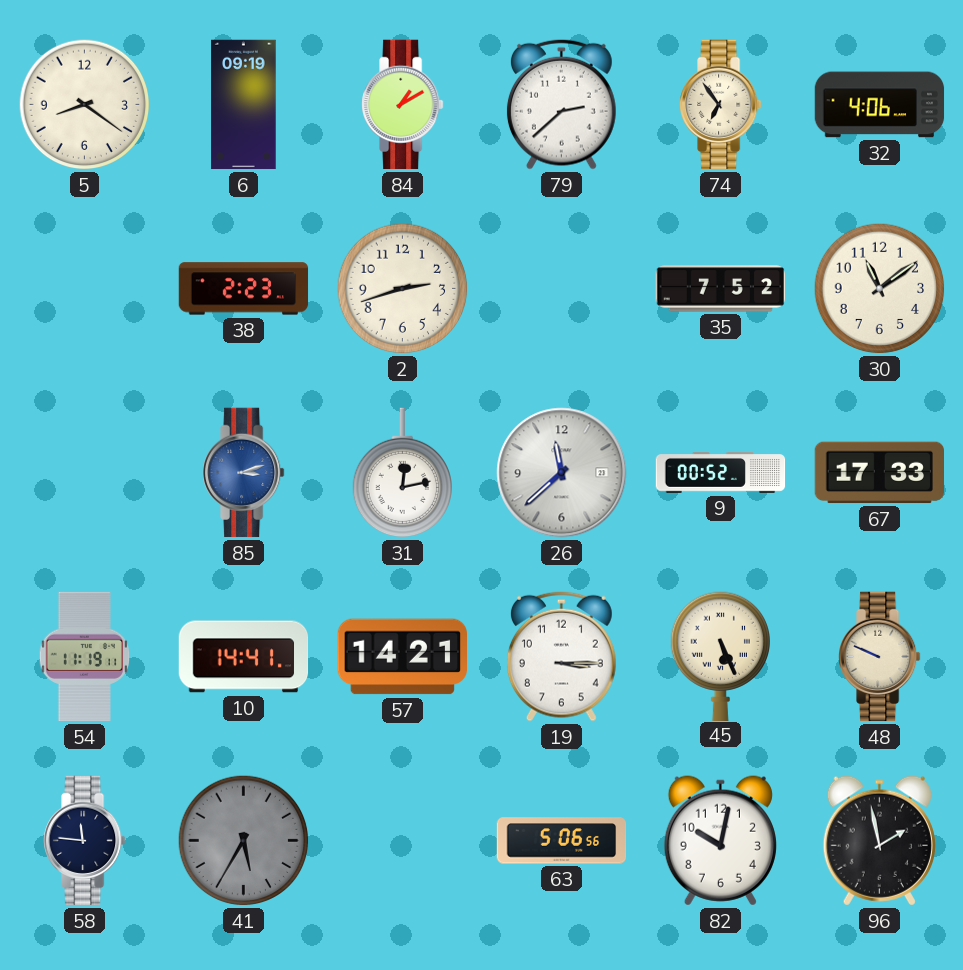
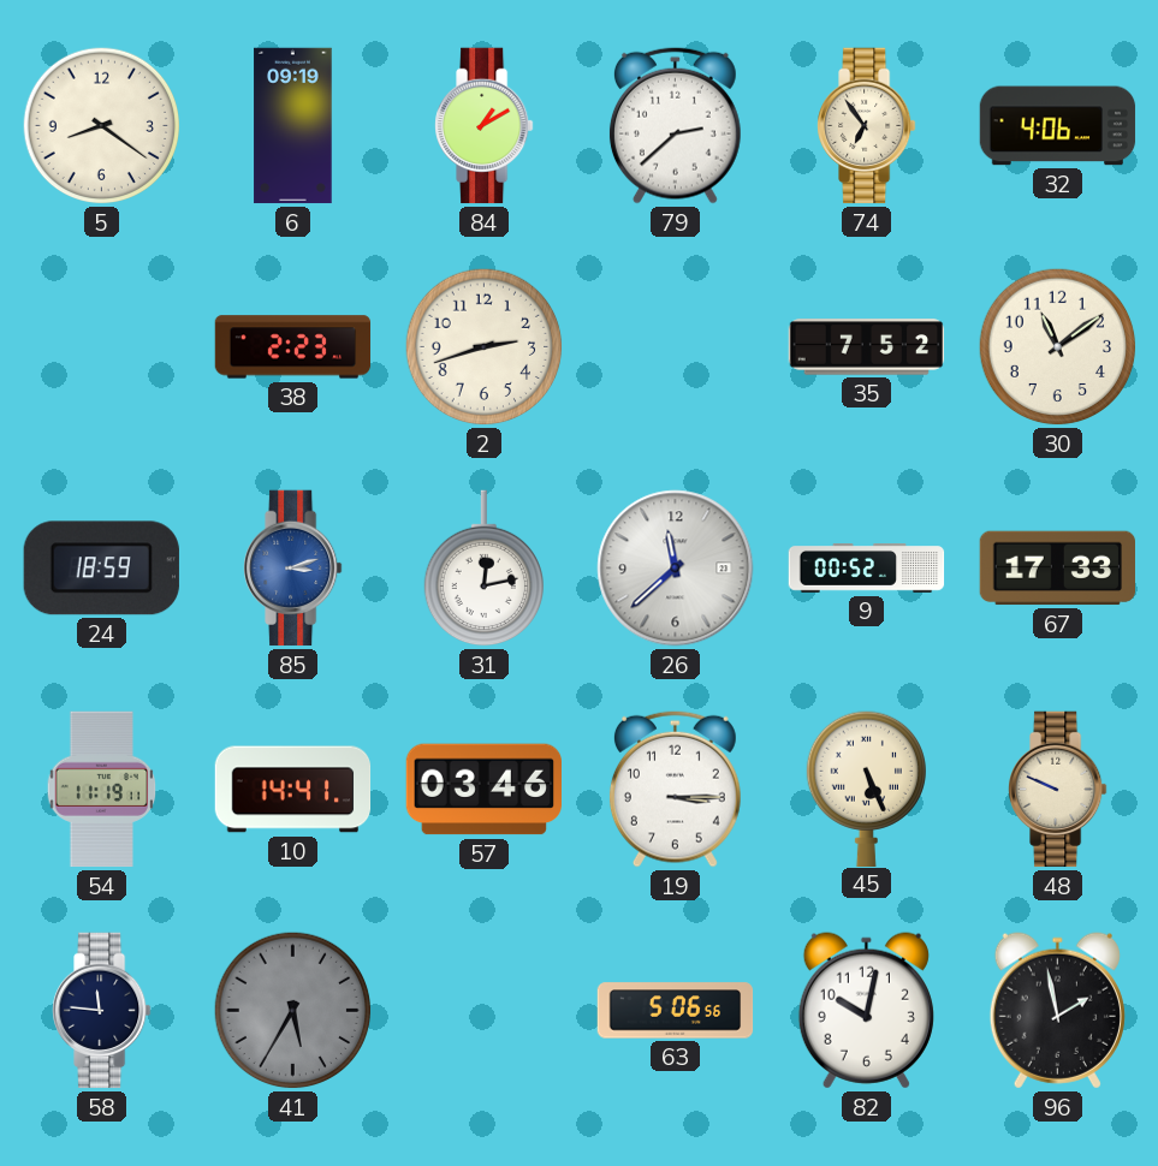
24: none -> 18:59 (101, 569)
57: 14:21 -> 03:46 (483, 790)
